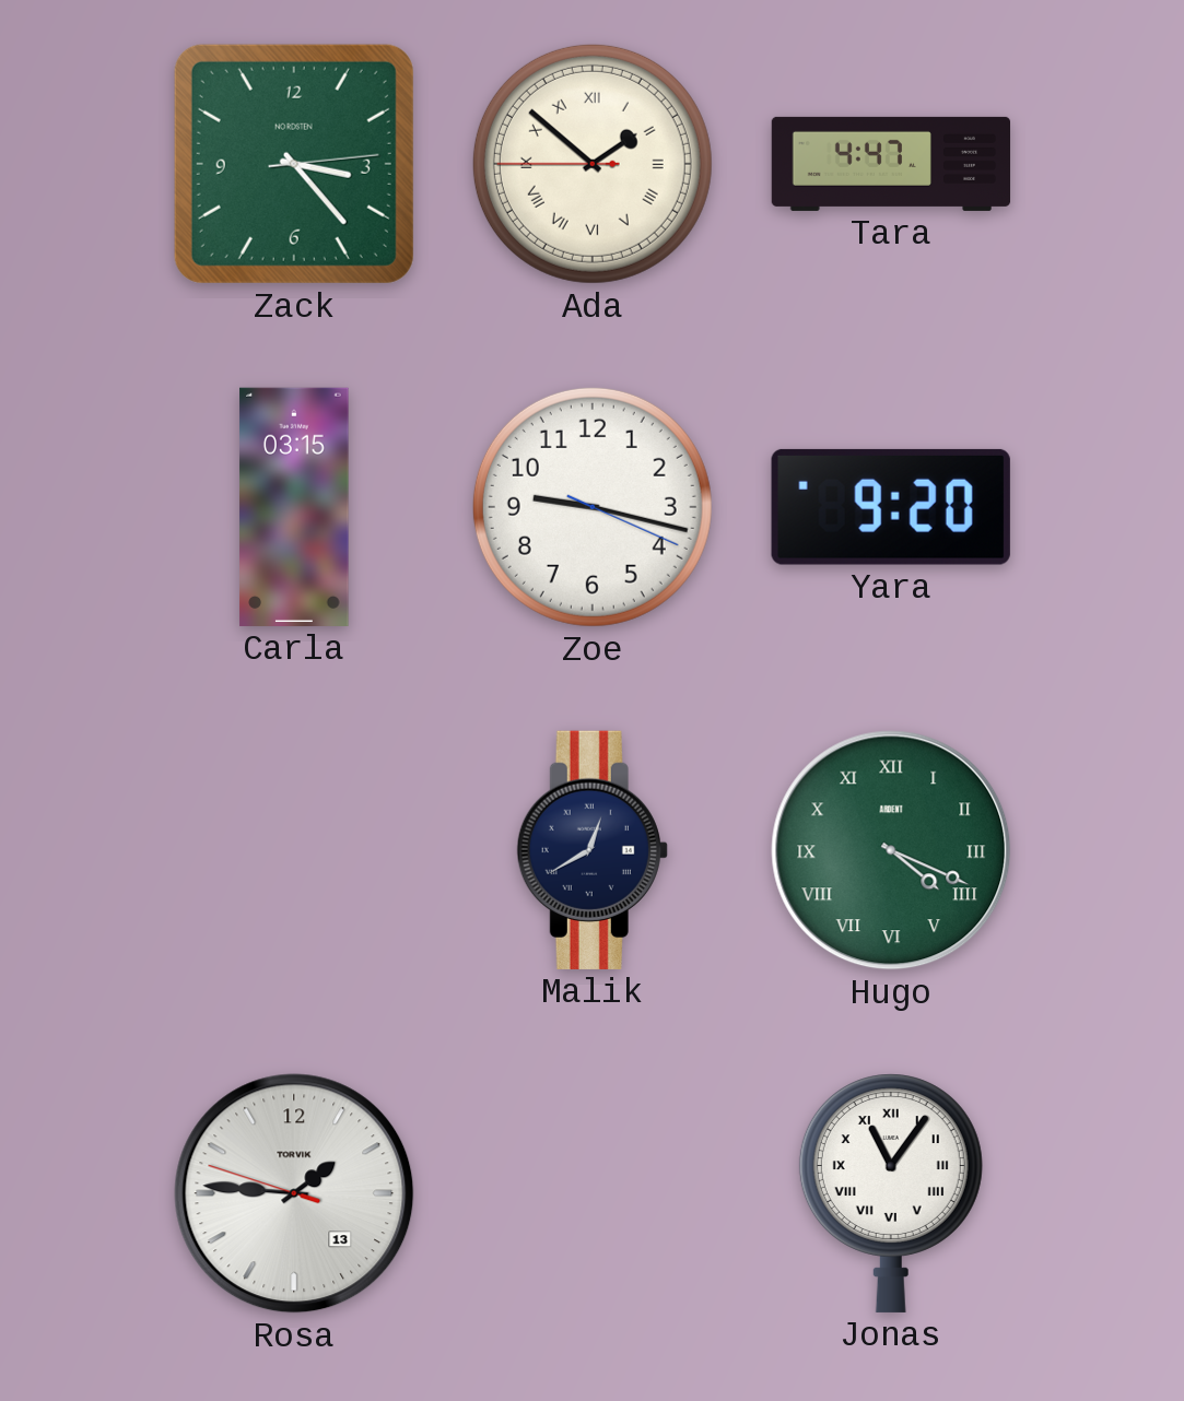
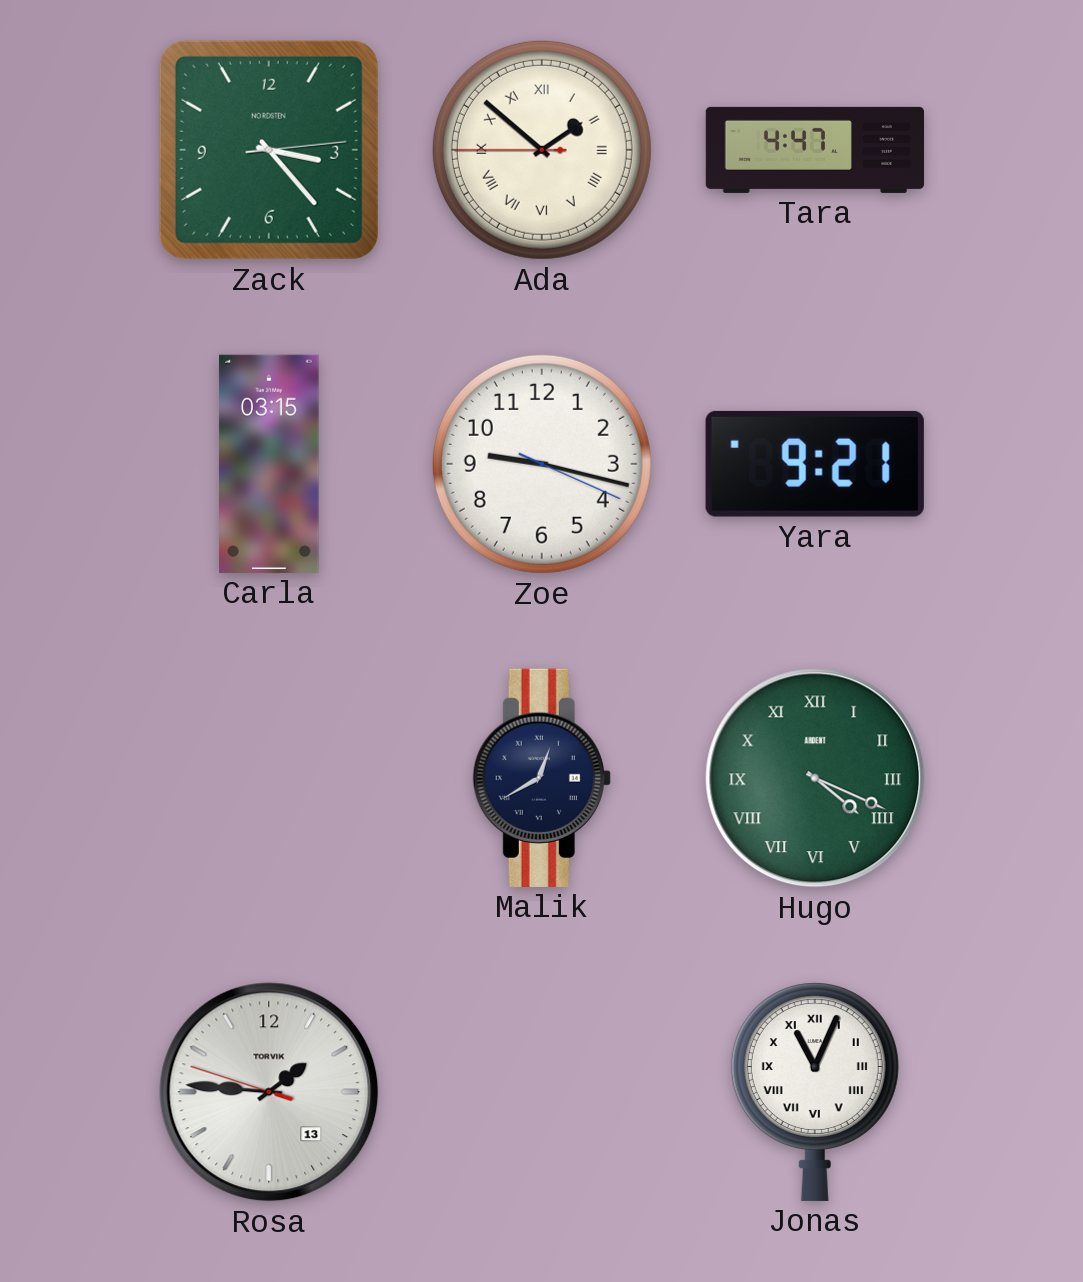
Yara: 9:20 -> 9:21 (815, 464)
Jonas: 11:06 -> 11:04 (815, 1092)
